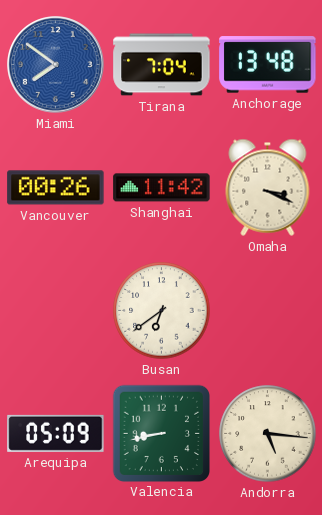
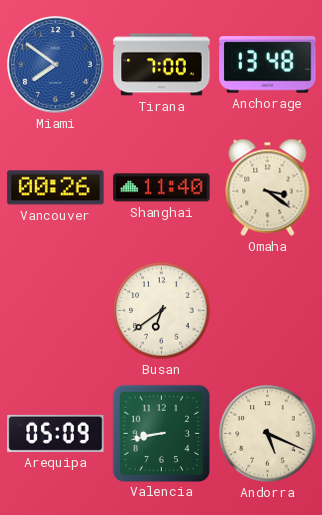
Tirana: 7:04 -> 7:00 (162, 65)
Shanghai: 11:42 -> 11:40 (162, 188)
Omaha: 3:19 -> 3:21 (268, 187)
Andorra: 5:16 -> 5:19 (268, 434)
